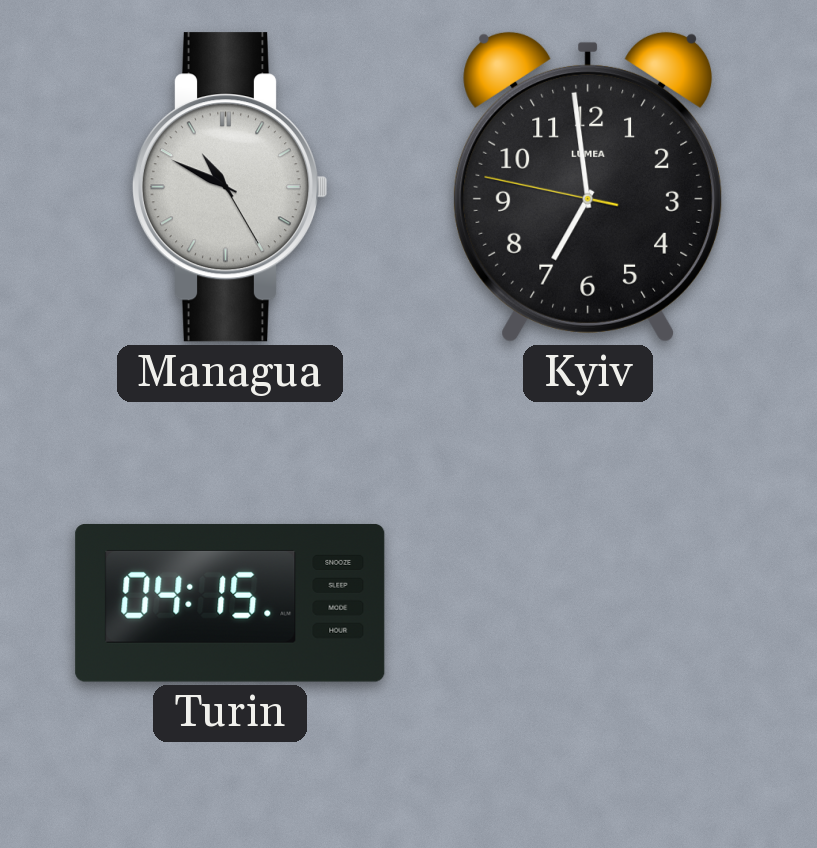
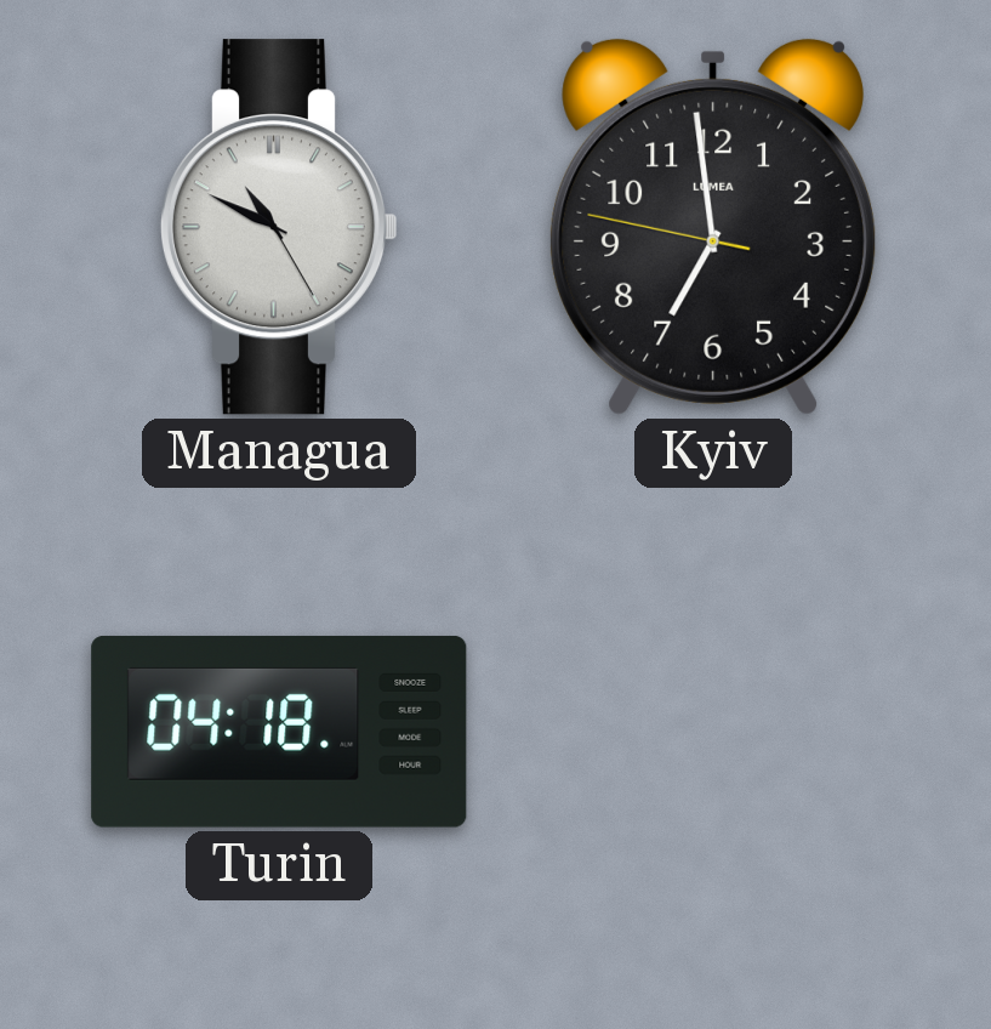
Turin: 04:15 -> 04:18 (279, 732)
